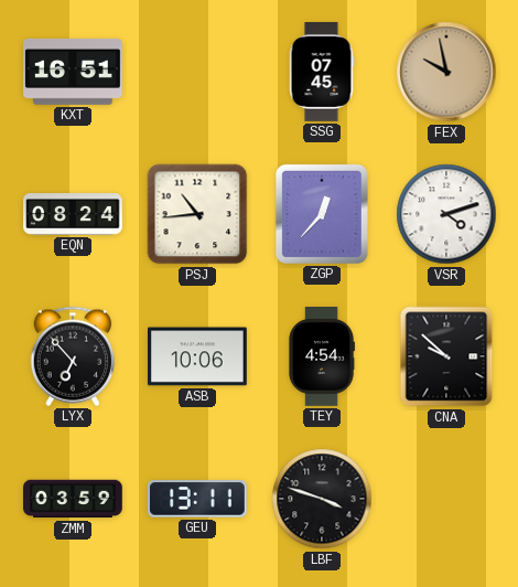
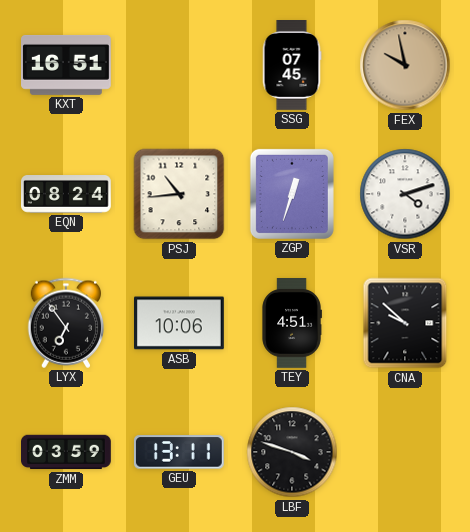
ZGP: 12:37 -> 12:33 (292, 194)
LYX: 6:53 -> 6:54 (66, 323)
TEY: 4:54 -> 4:51 (292, 324)
